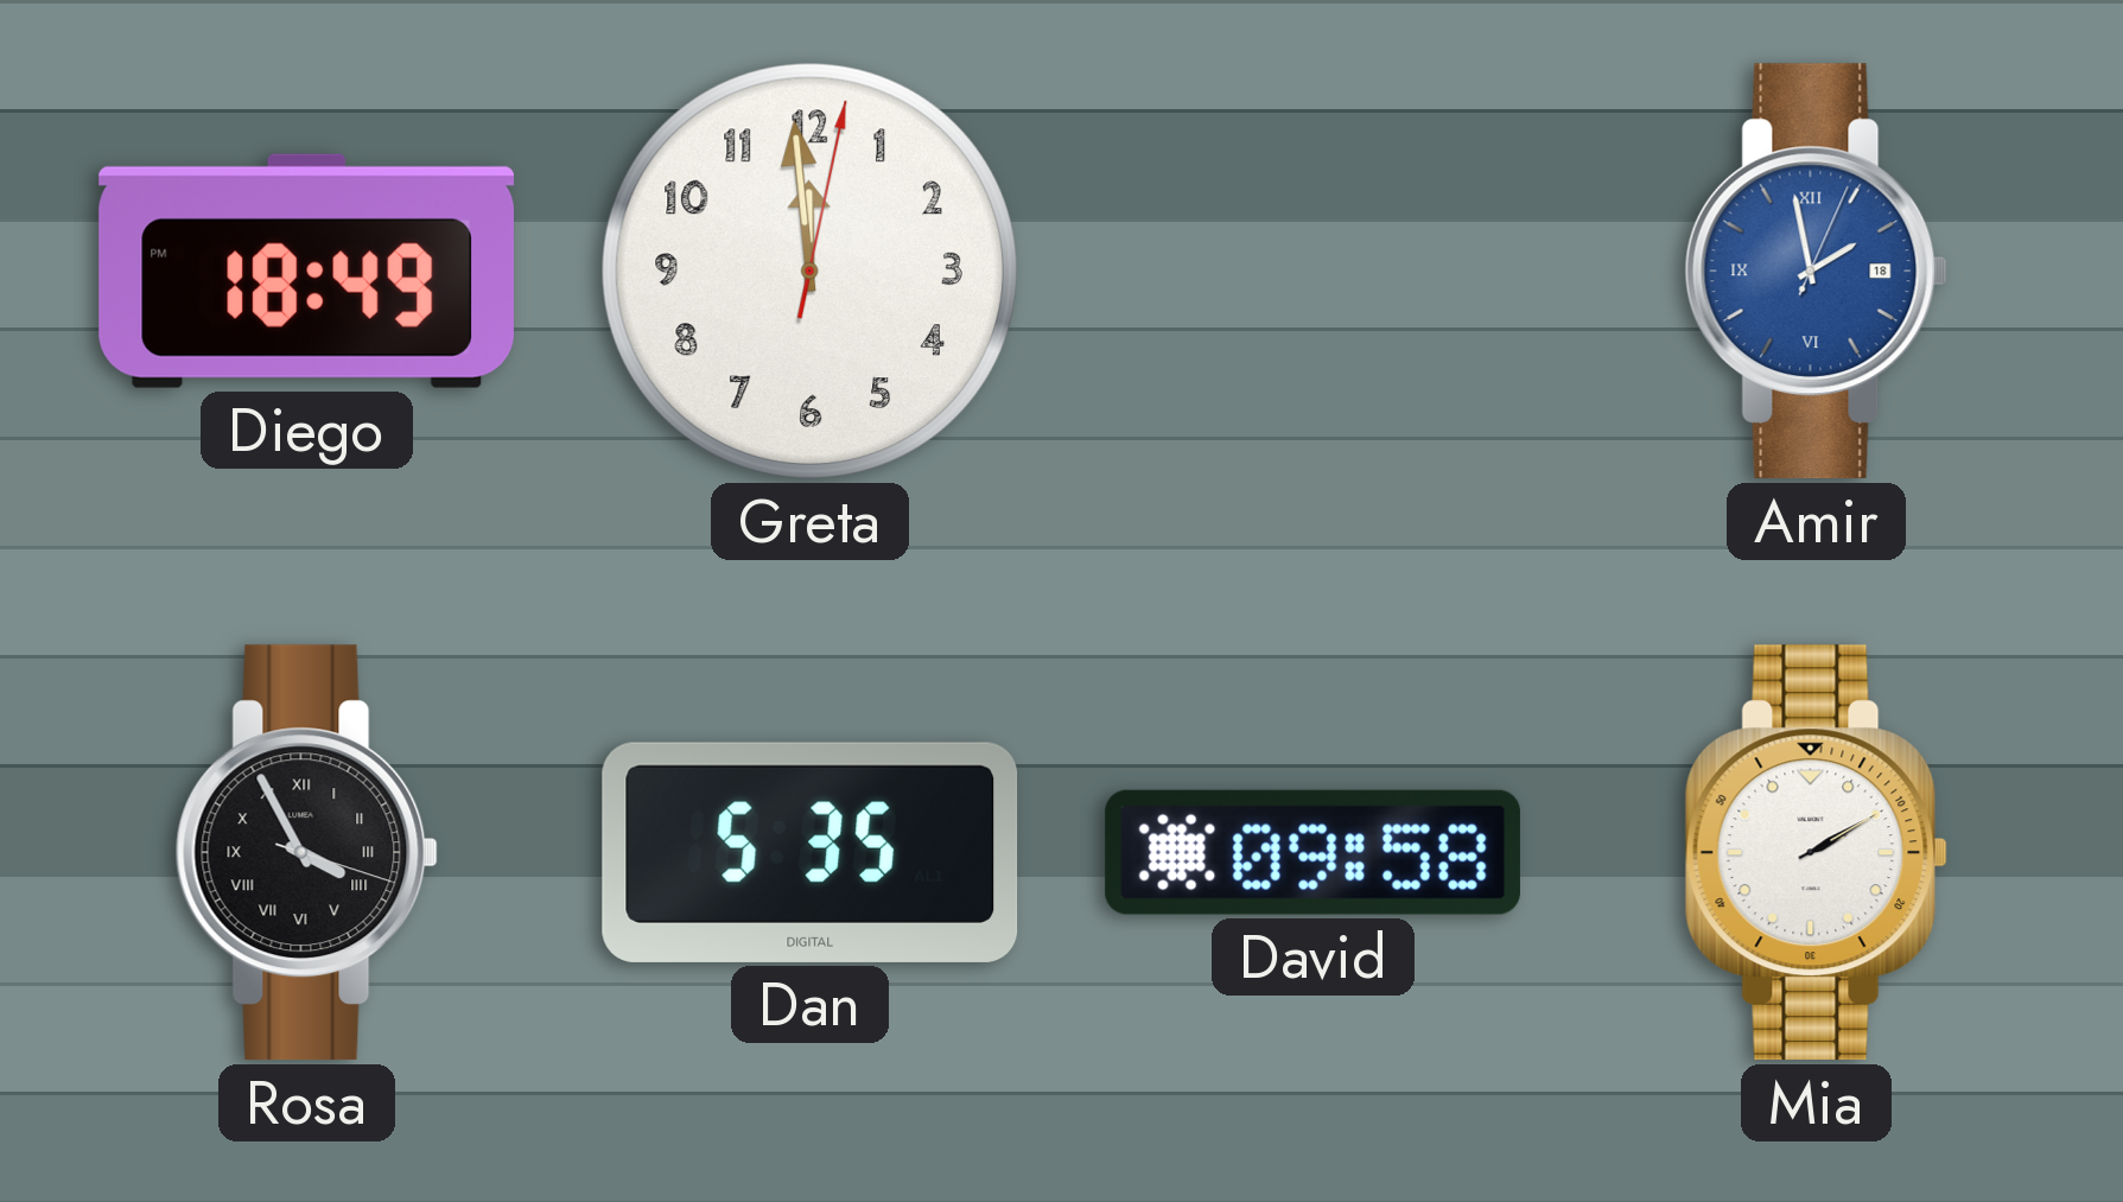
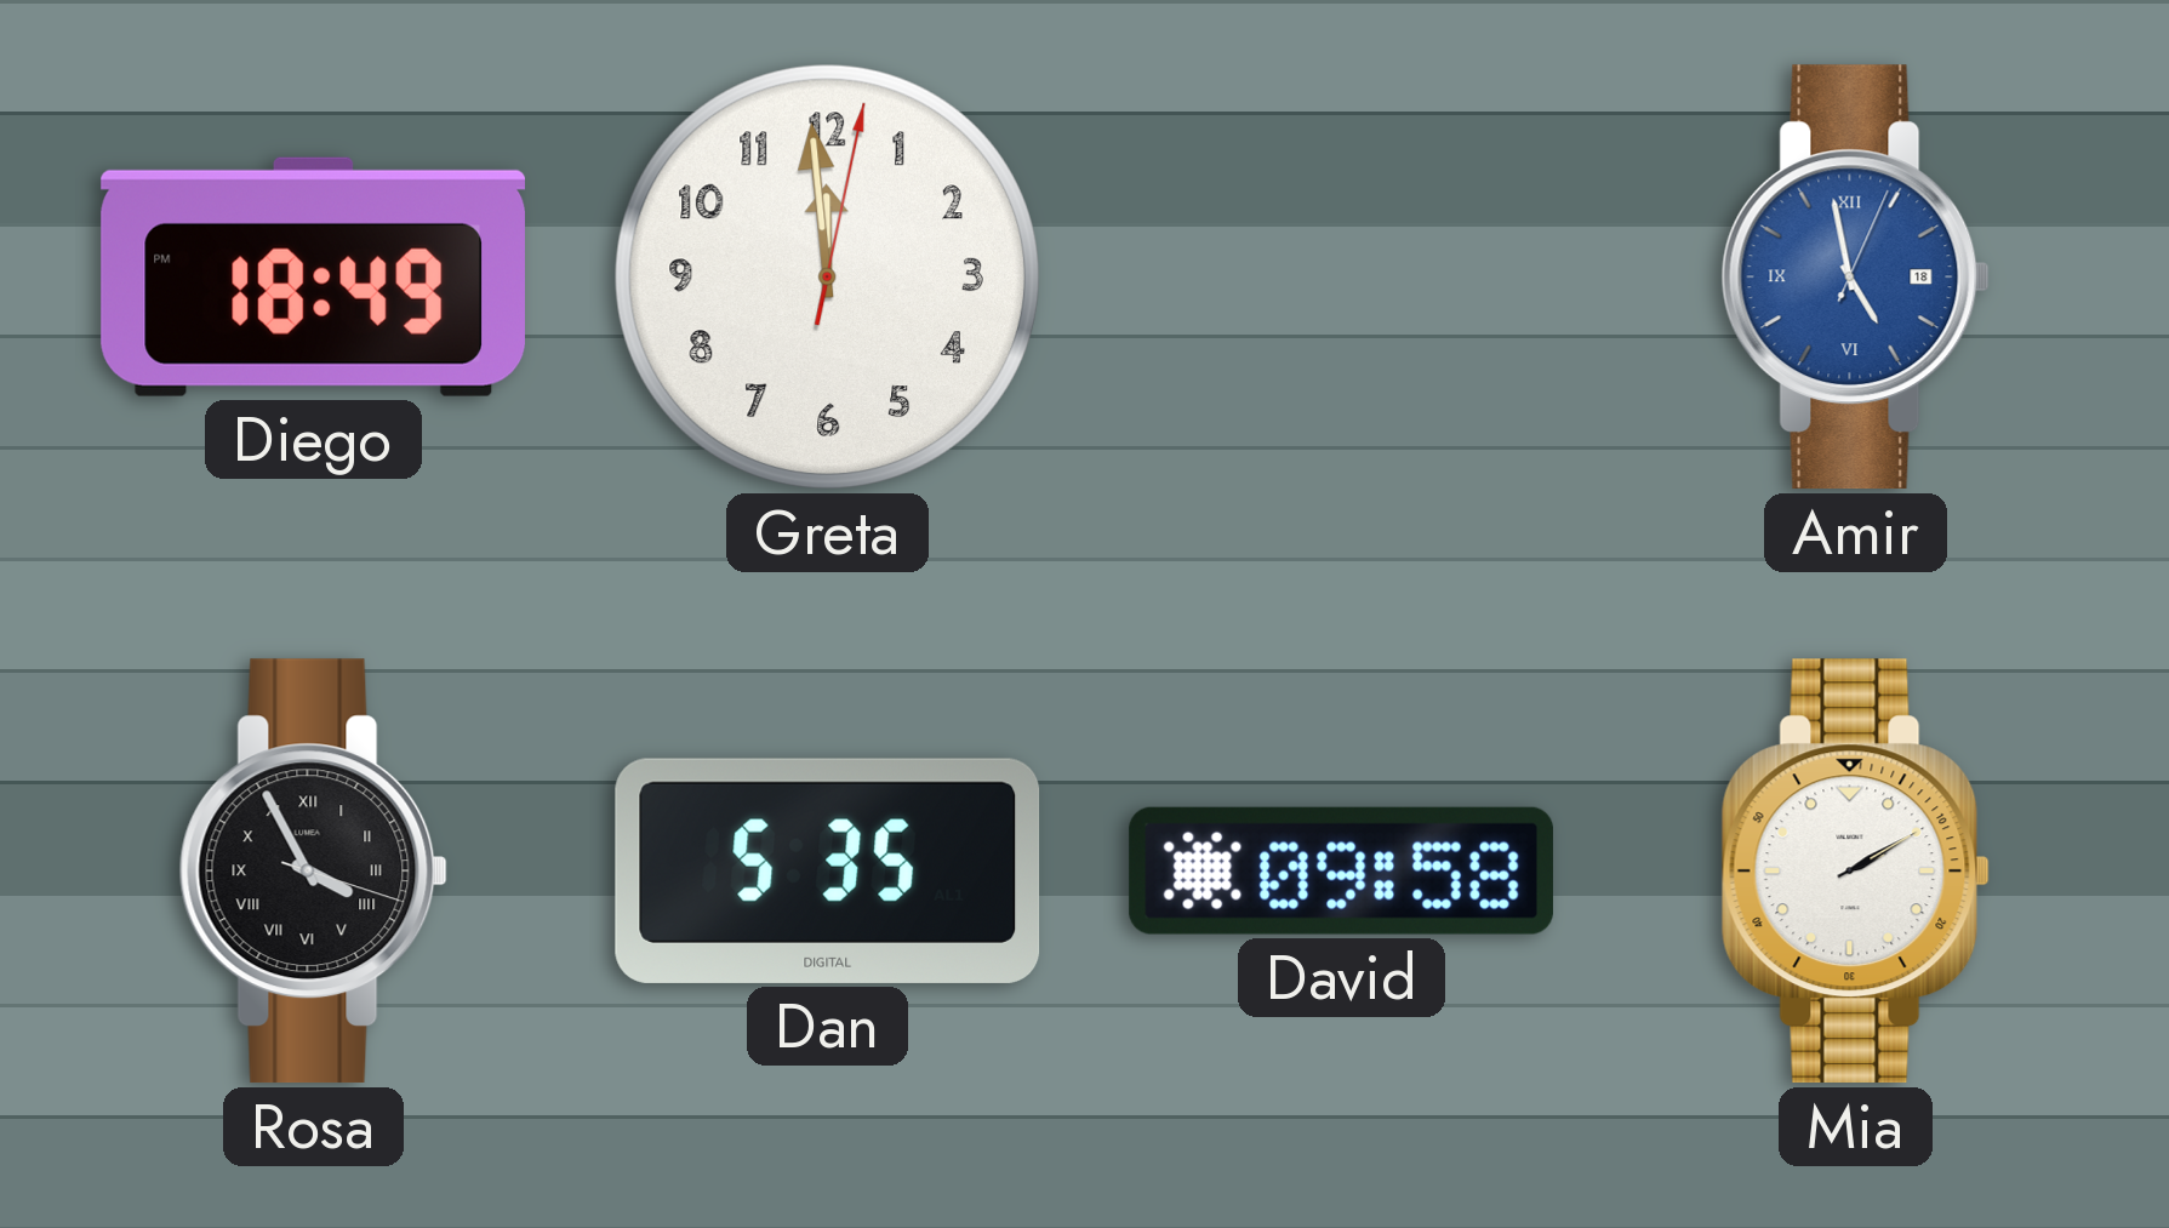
Amir: 1:58 -> 4:58 (1855, 278)
